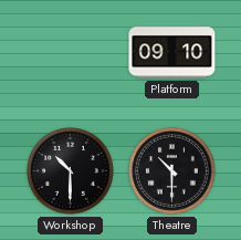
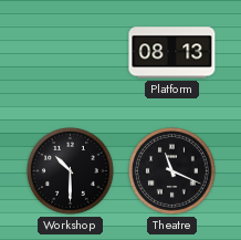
Platform: 09:10 -> 08:13 (172, 53)
Theatre: 10:30 -> 11:19 (172, 171)
